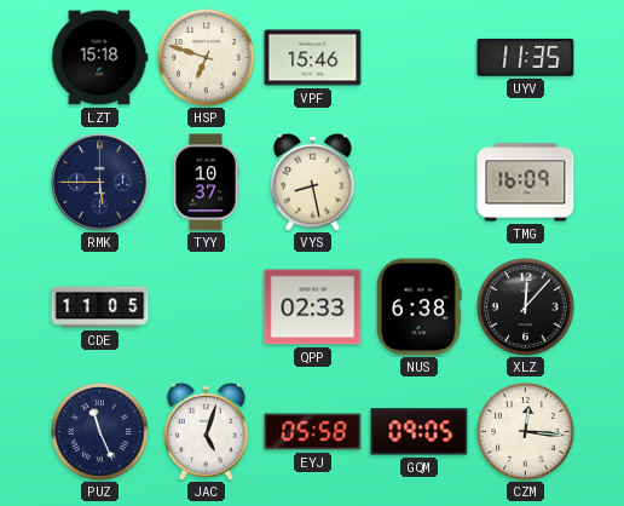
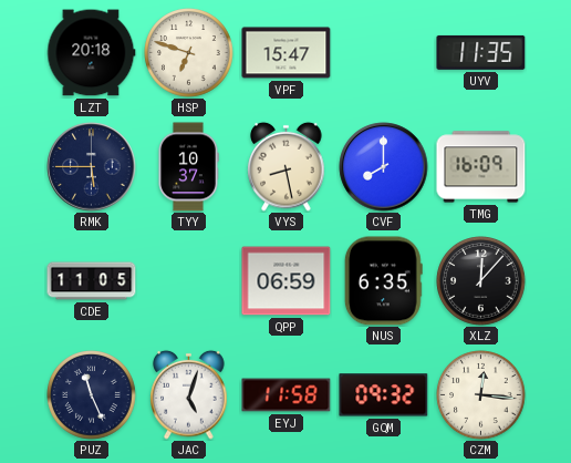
LZT: 15:18 -> 20:18 (91, 53)
VPF: 15:46 -> 15:47 (287, 53)
CVF: none -> 8:00 (384, 167)
QPP: 02:33 -> 06:59 (287, 281)
NUS: 6:38 -> 6:35 (383, 281)
EYJ: 05:58 -> 11:58 (287, 395)
GQM: 09:05 -> 09:32 (384, 395)
